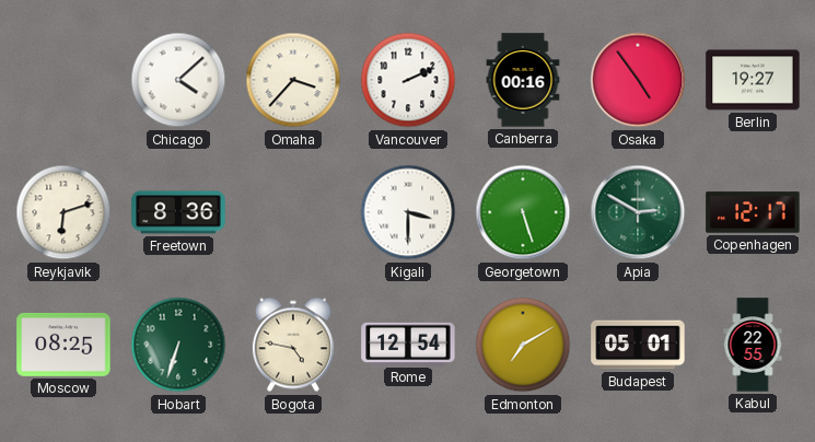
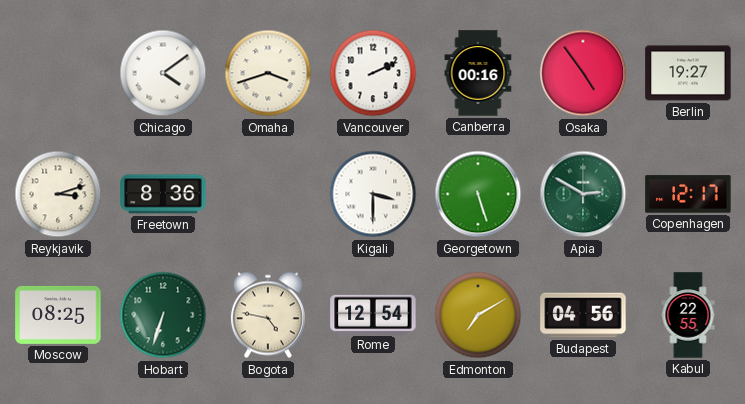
Chicago: 4:08 -> 4:09 (163, 73)
Omaha: 3:37 -> 3:42 (268, 73)
Reykjavik: 6:12 -> 3:12 (58, 194)
Budapest: 05:01 -> 04:56 (583, 315)
